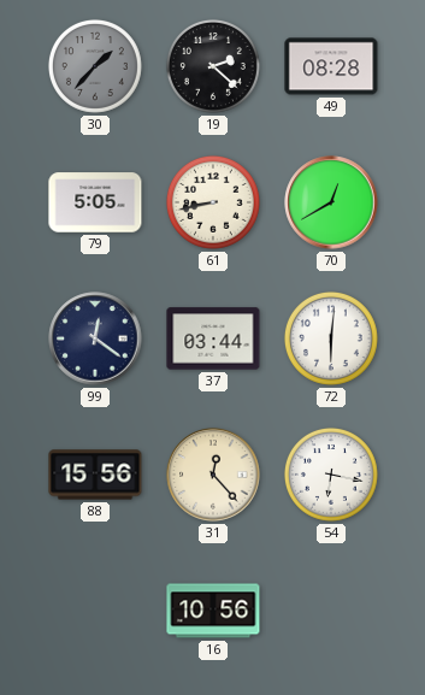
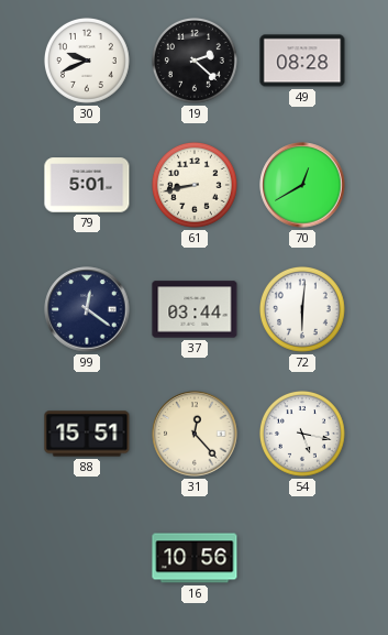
30: 1:37 -> 9:41 (87, 61)
30 dial: grey -> white (87, 61)
79: 5:05 -> 5:01 (87, 185)
88: 15:56 -> 15:51 (87, 434)
54: 6:17 -> 5:17 (302, 434)
